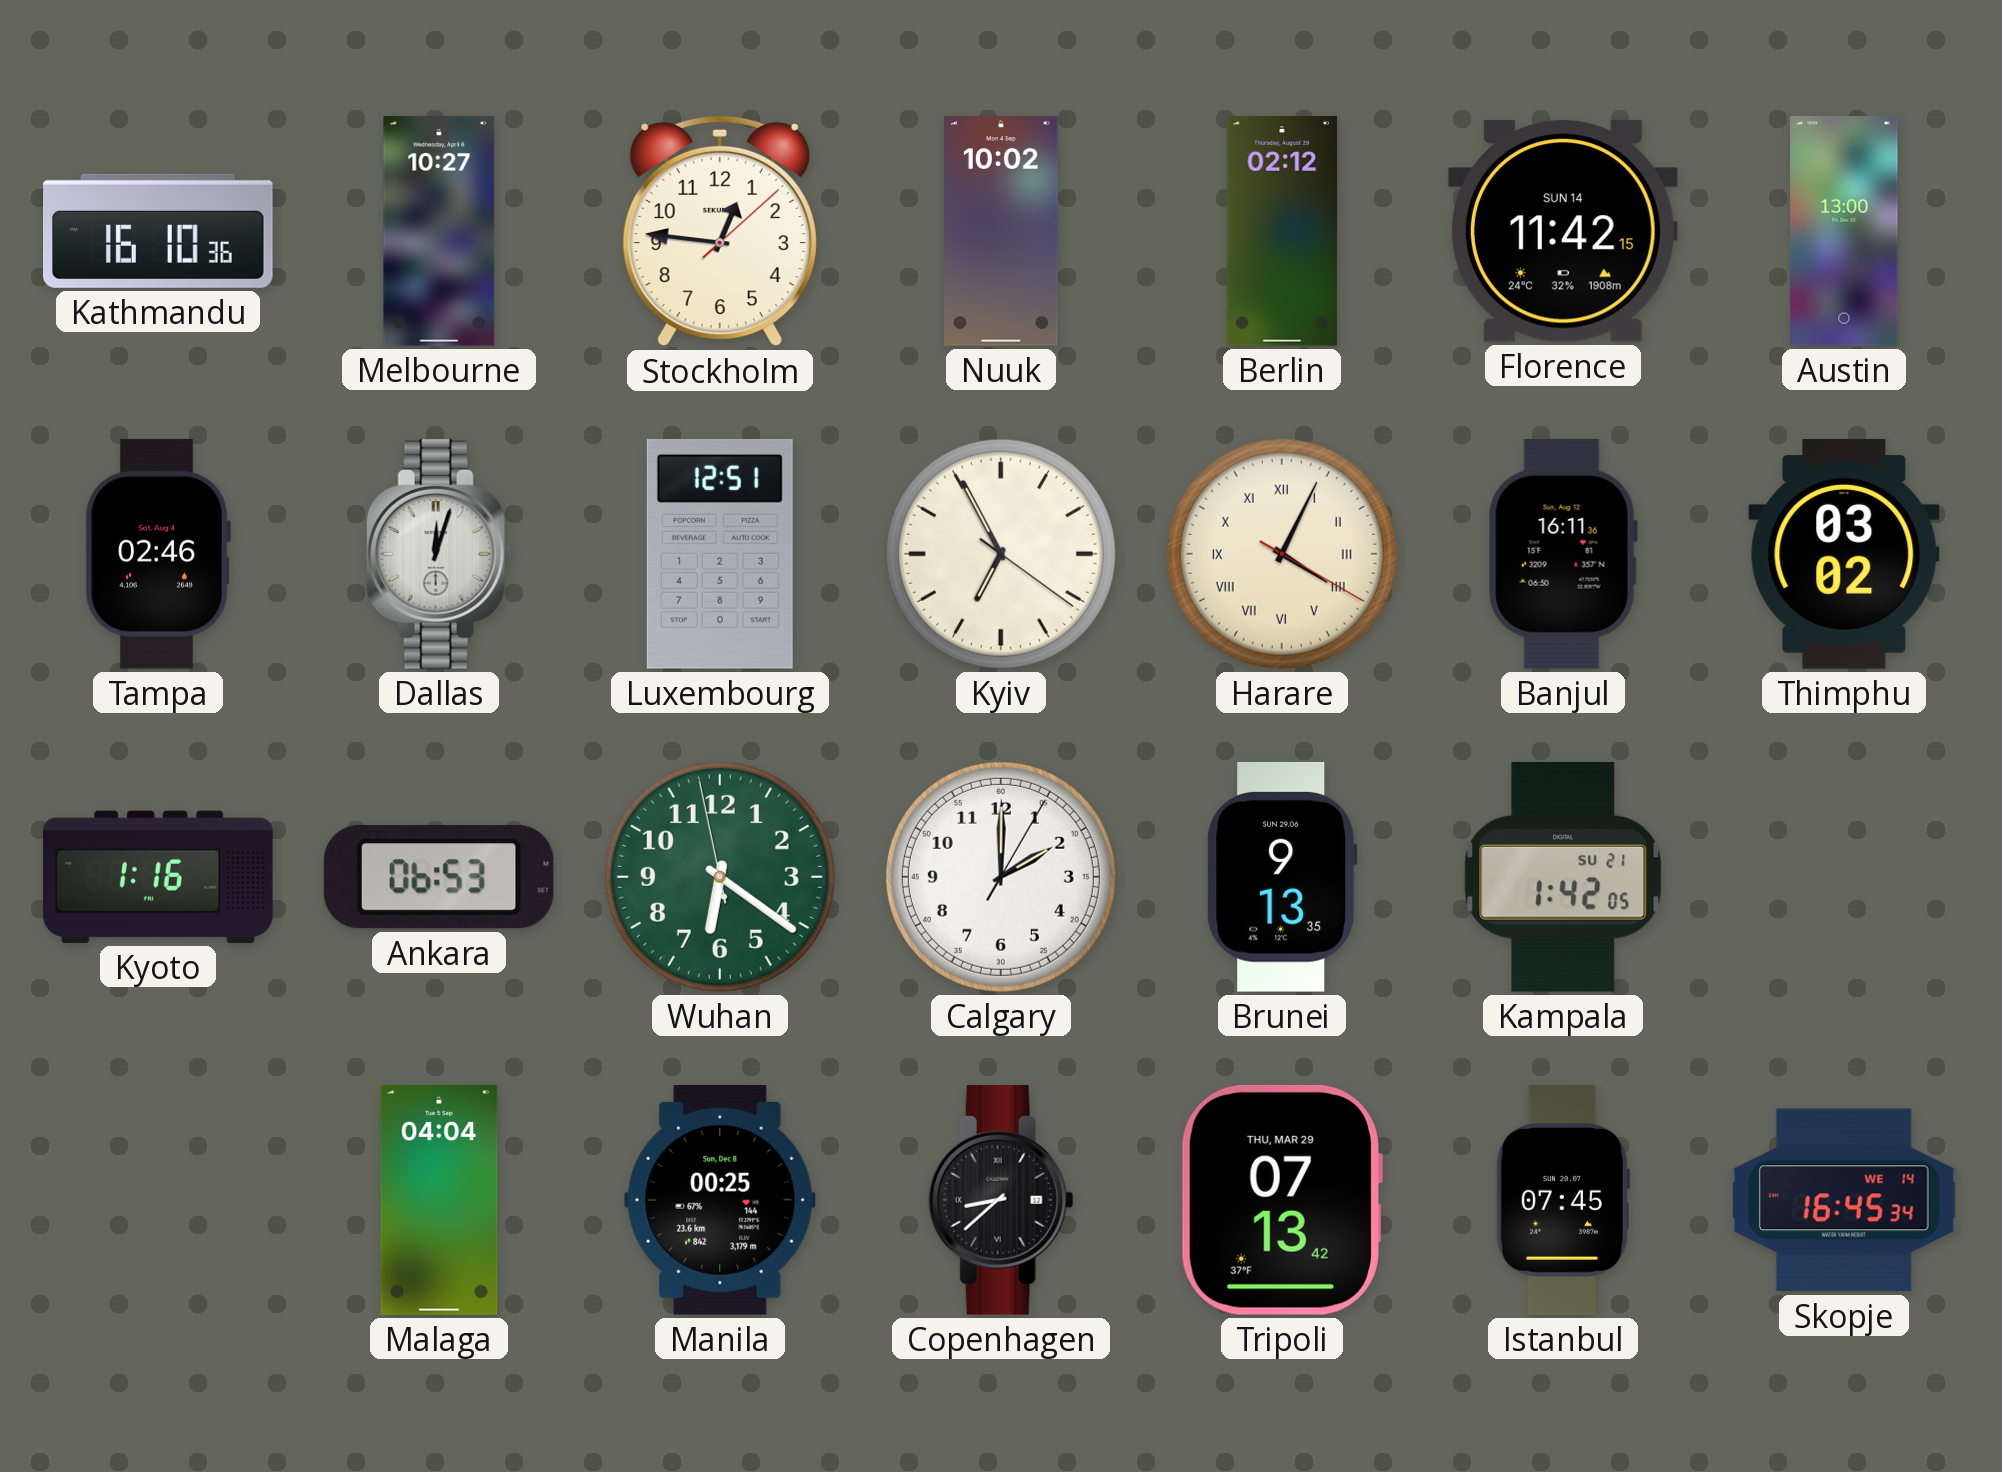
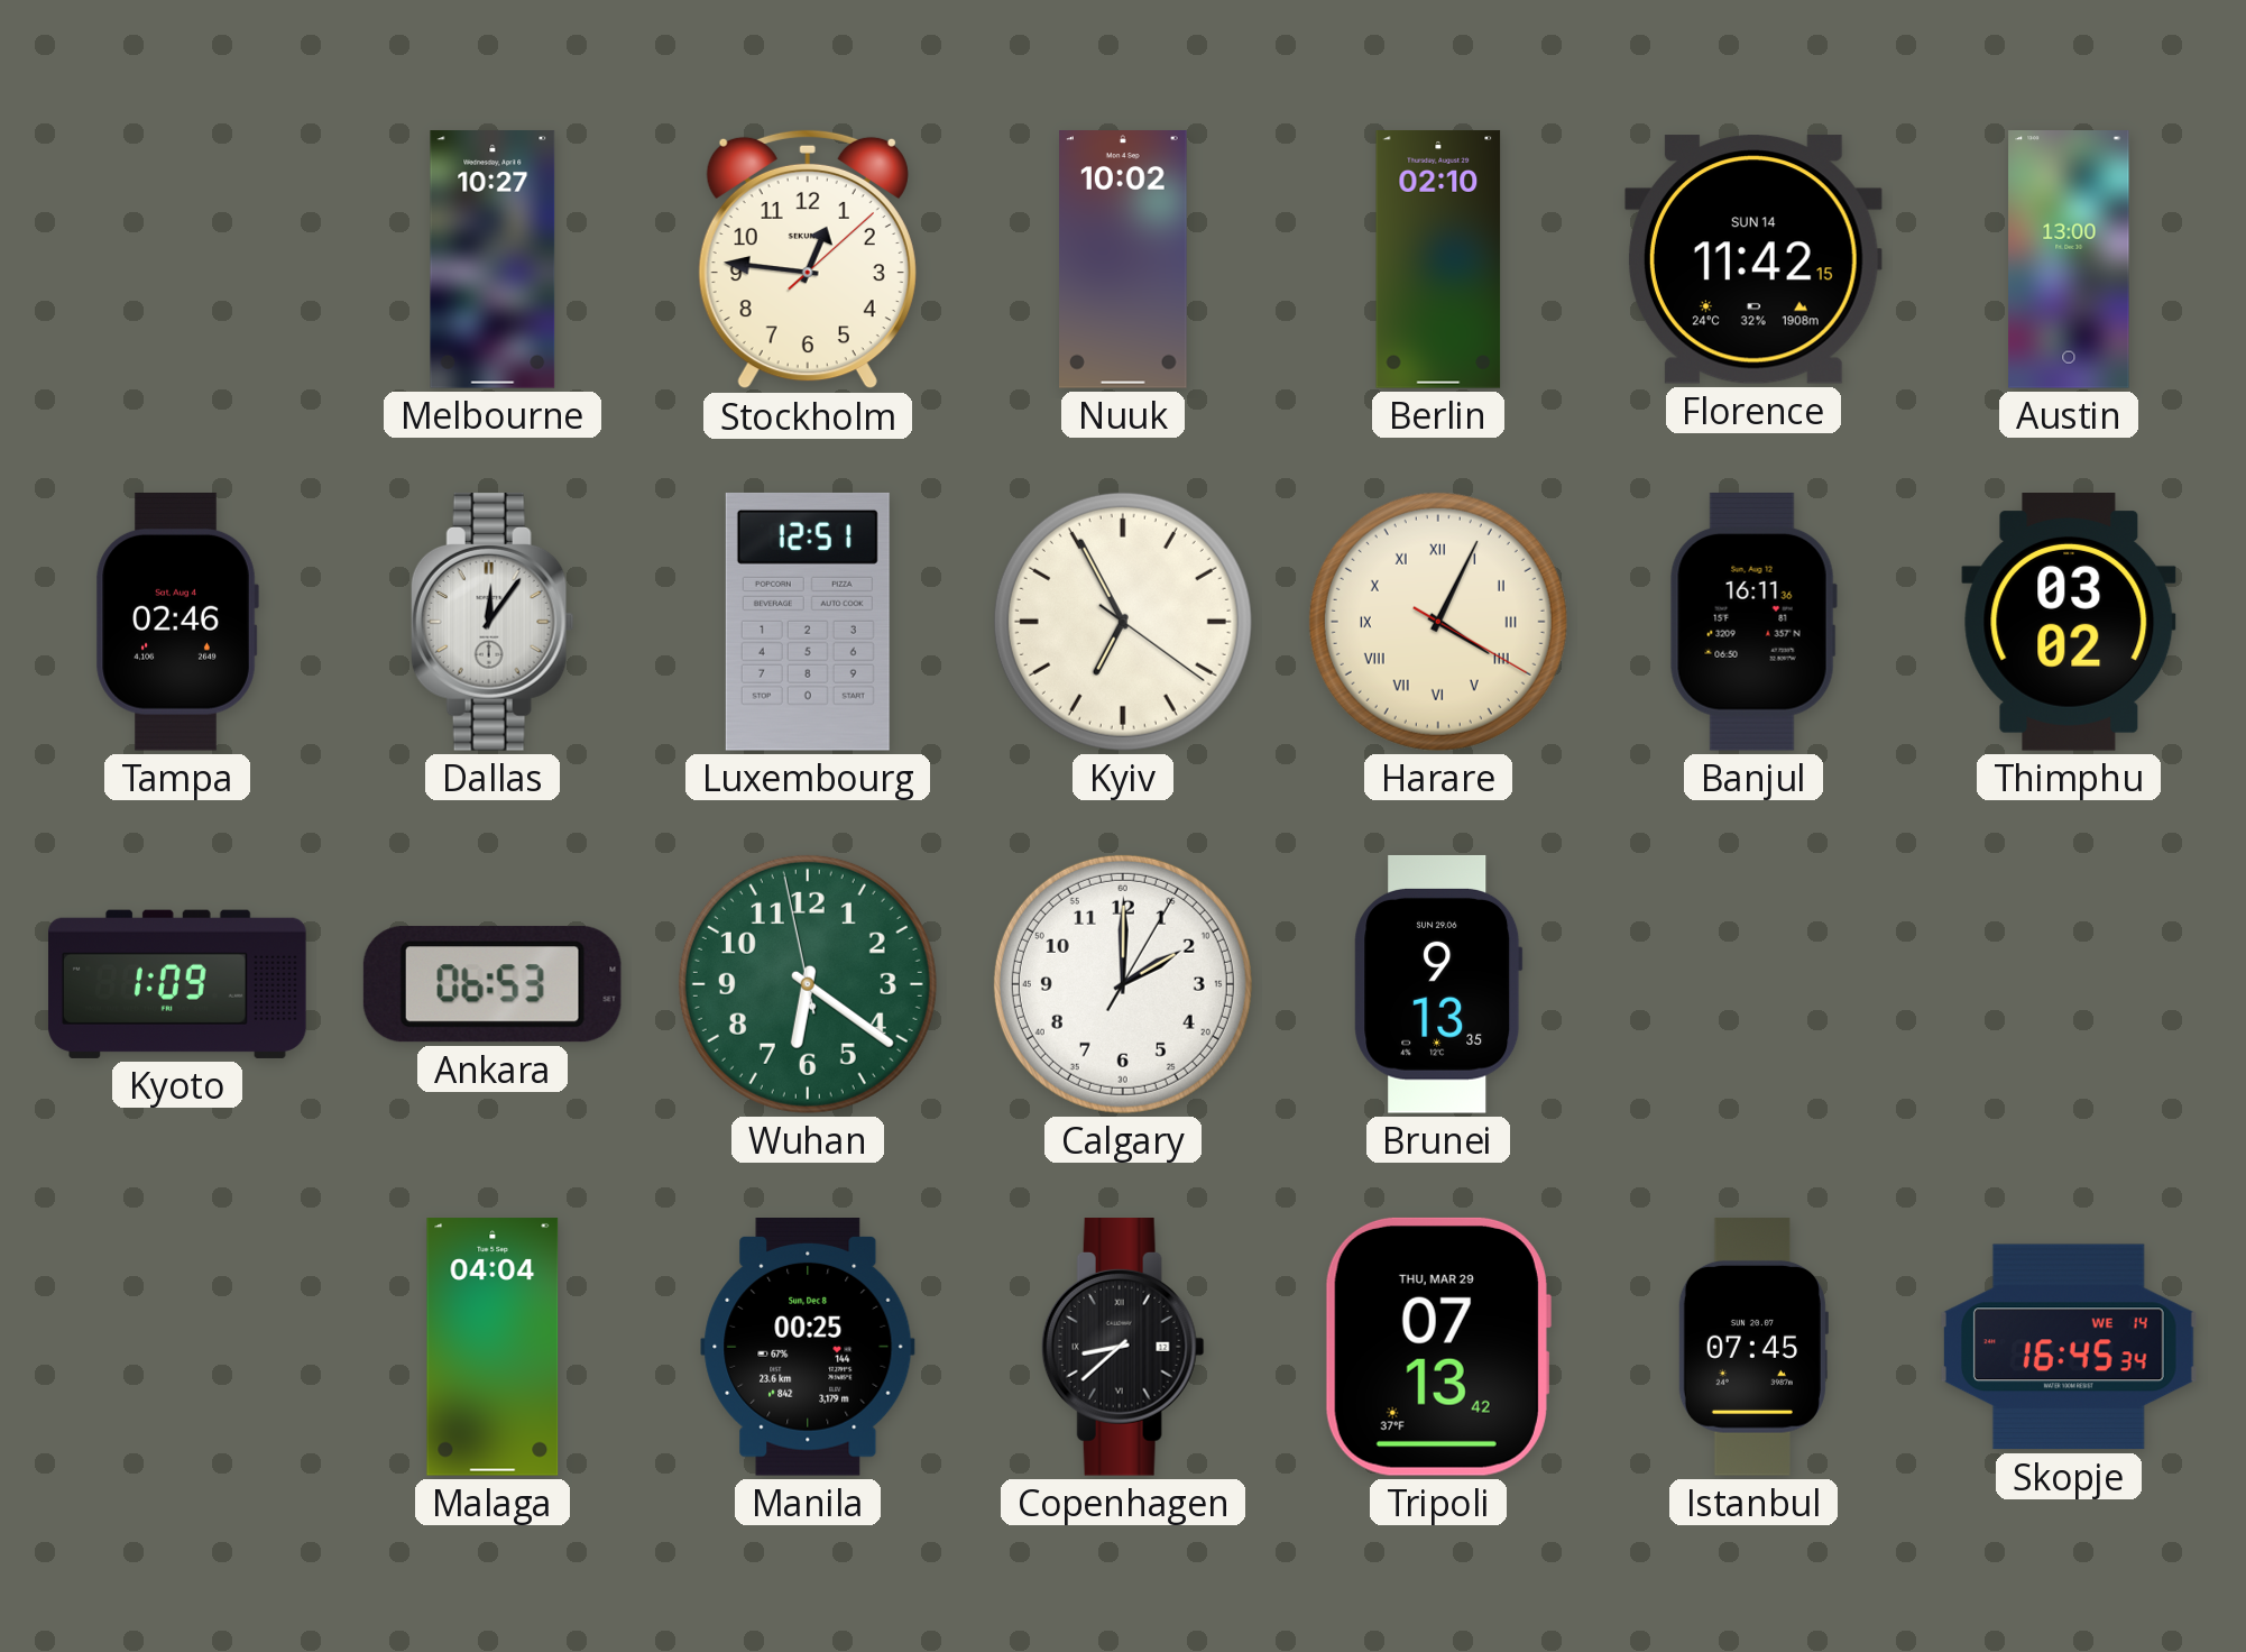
Kathmandu: 16:10 -> none (158, 231)
Berlin: 02:12 -> 02:10 (1438, 259)
Dallas: 12:03 -> 12:06 (493, 623)
Kyoto: 1:16 -> 1:09 (177, 984)
Kampala: 1:42 -> none (1563, 877)
